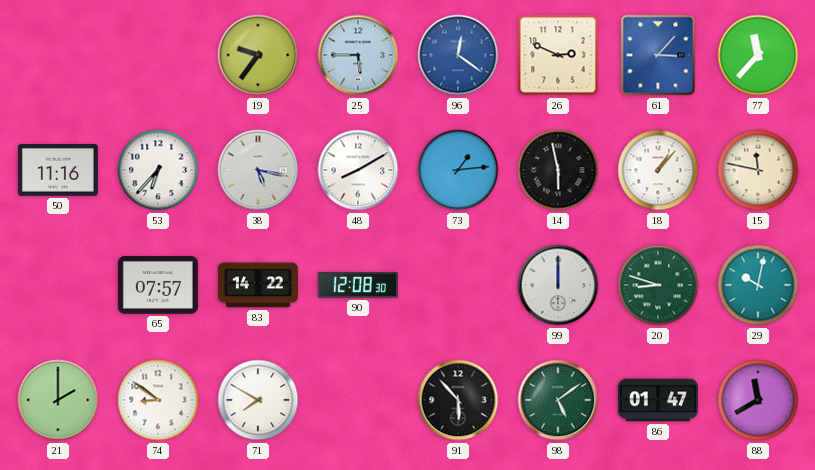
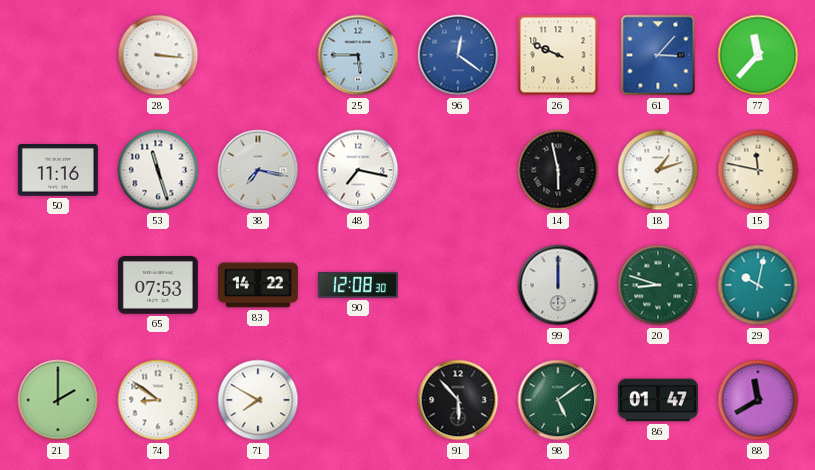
28: none -> 3:16 (158, 55)
19: 9:36 -> none (258, 55)
26: 2:49 -> 9:49 (558, 55)
53: 6:37 -> 11:27 (158, 170)
38: 5:17 -> 7:17 (258, 170)
48: 8:10 -> 7:17 (358, 170)
73: 1:14 -> none (458, 170)
18: 1:07 -> 1:12 (658, 170)
65: 07:57 -> 07:53 (158, 286)
